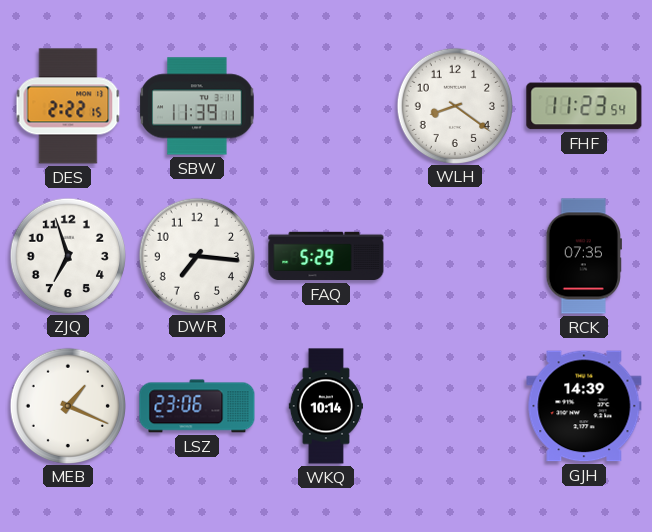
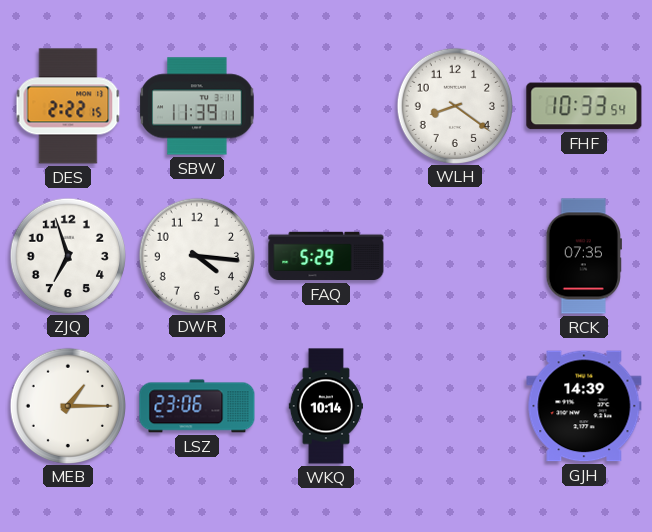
FHF: 11:23 -> 10:33 (584, 106)
DWR: 7:16 -> 4:16 (196, 255)
MEB: 1:19 -> 1:15 (67, 405)
